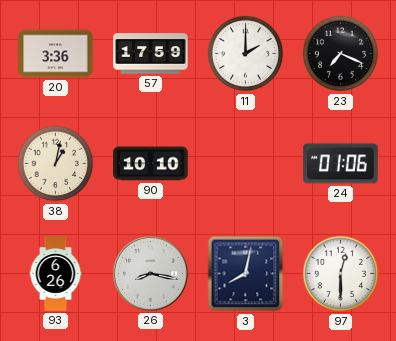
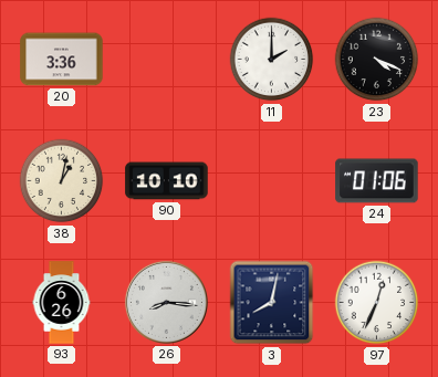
57: 17:59 -> none (151, 54)
23: 7:19 -> 4:19 (377, 60)
26: 8:17 -> 8:16 (166, 302)
97: 12:30 -> 12:34 (377, 303)
